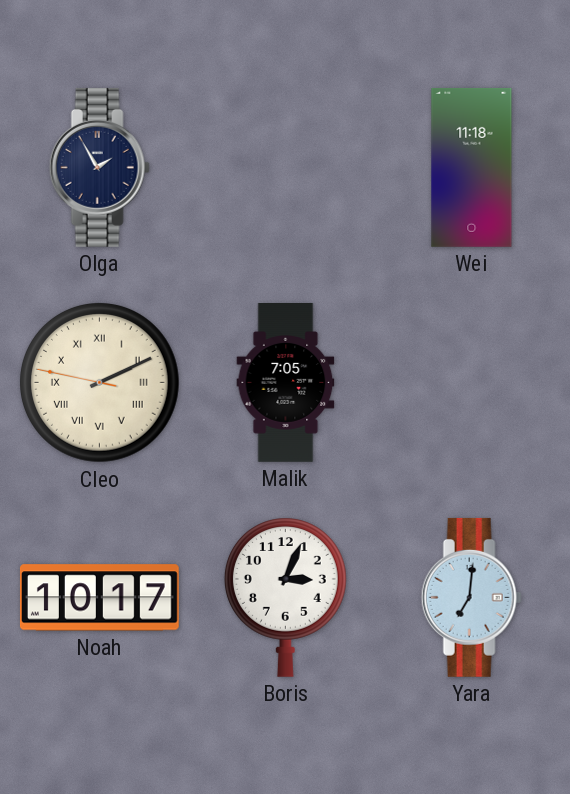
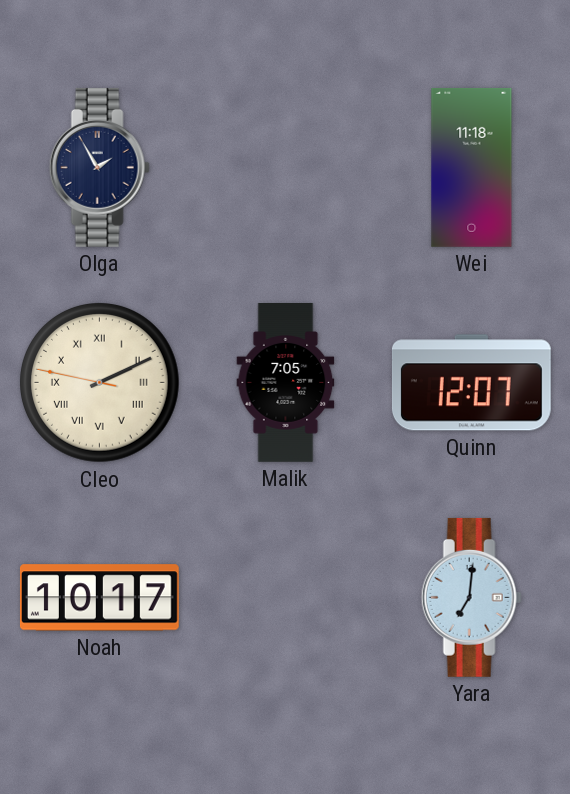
Quinn: none -> 12:07 (471, 383)
Boris: 3:04 -> none (285, 597)
